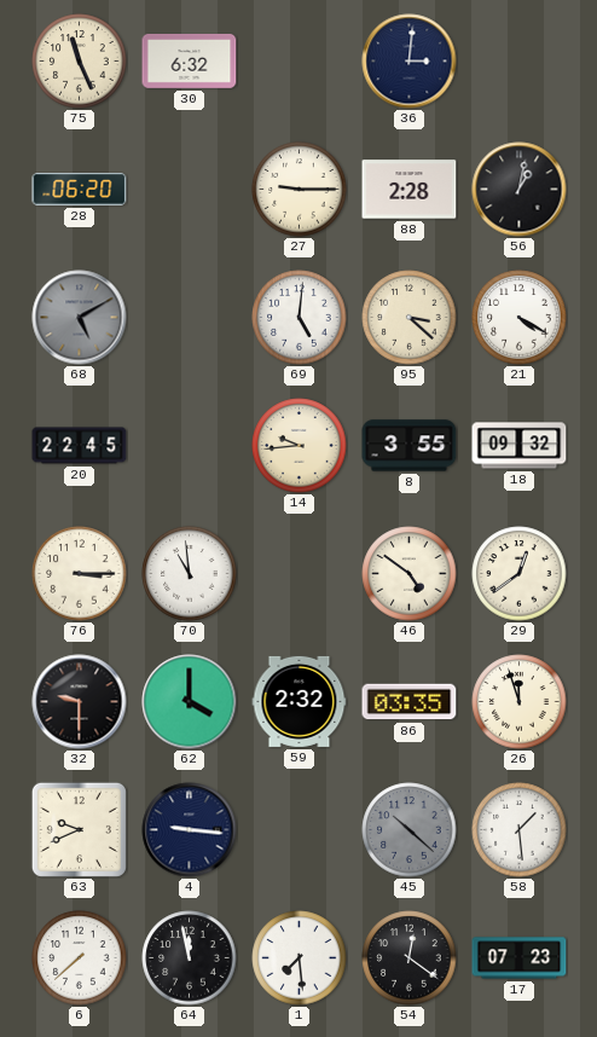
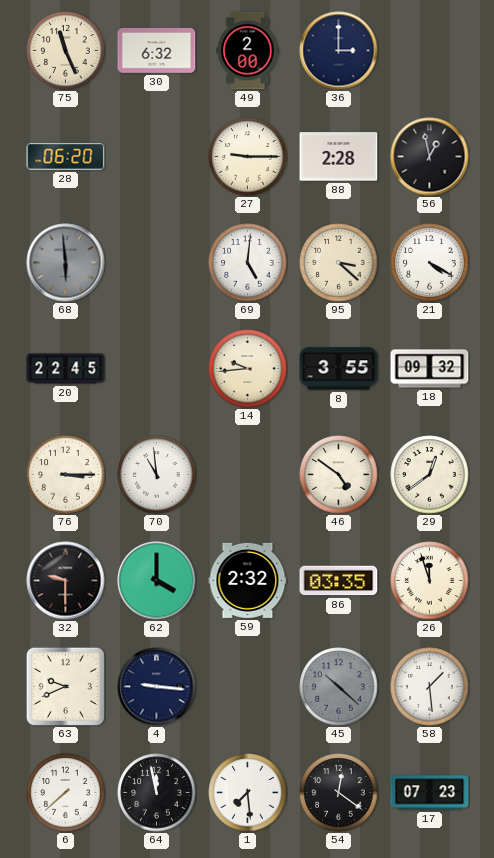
49: none -> 2:00 (248, 51)
36: 3:01 -> 3:00 (339, 51)
56: 1:02 -> 12:58 (430, 157)
68: 5:10 -> 5:59 (66, 263)
